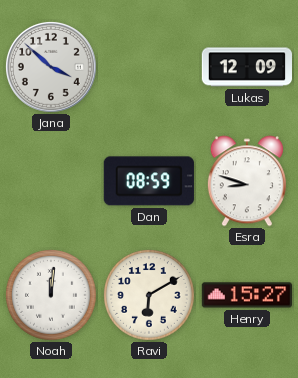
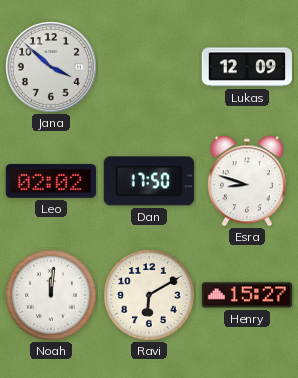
Leo: none -> 02:02 (51, 181)
Dan: 08:59 -> 17:50 (149, 181)
